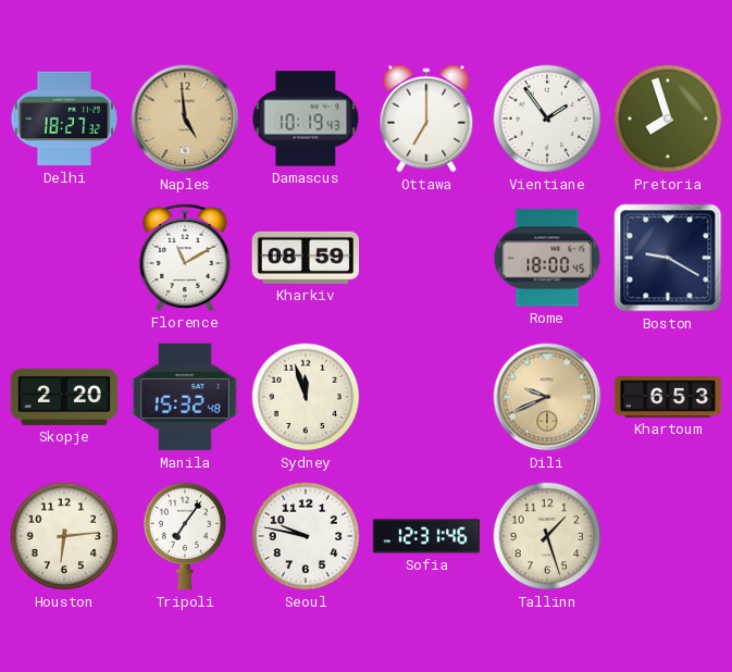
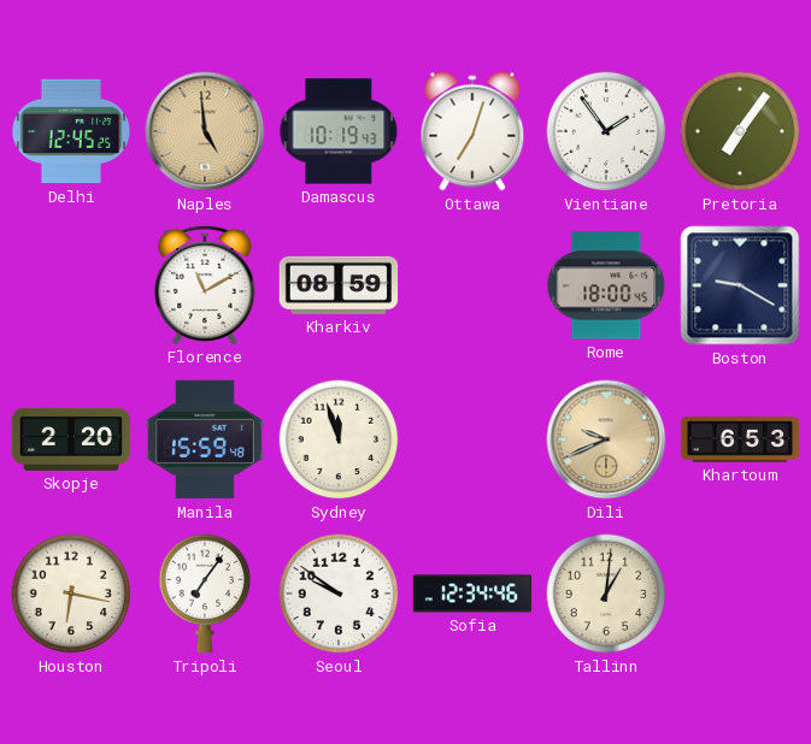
Delhi: 18:27 -> 12:45 (71, 131)
Ottawa: 7:00 -> 7:03 (472, 131)
Pretoria: 7:57 -> 7:06 (740, 131)
Manila: 15:32 -> 15:59 (205, 439)
Houston: 6:14 -> 6:17 (71, 594)
Seoul: 9:47 -> 9:51 (339, 594)
Sofia: 12:31 -> 12:34 (472, 594)
Tallinn: 1:27 -> 1:01 (606, 594)
